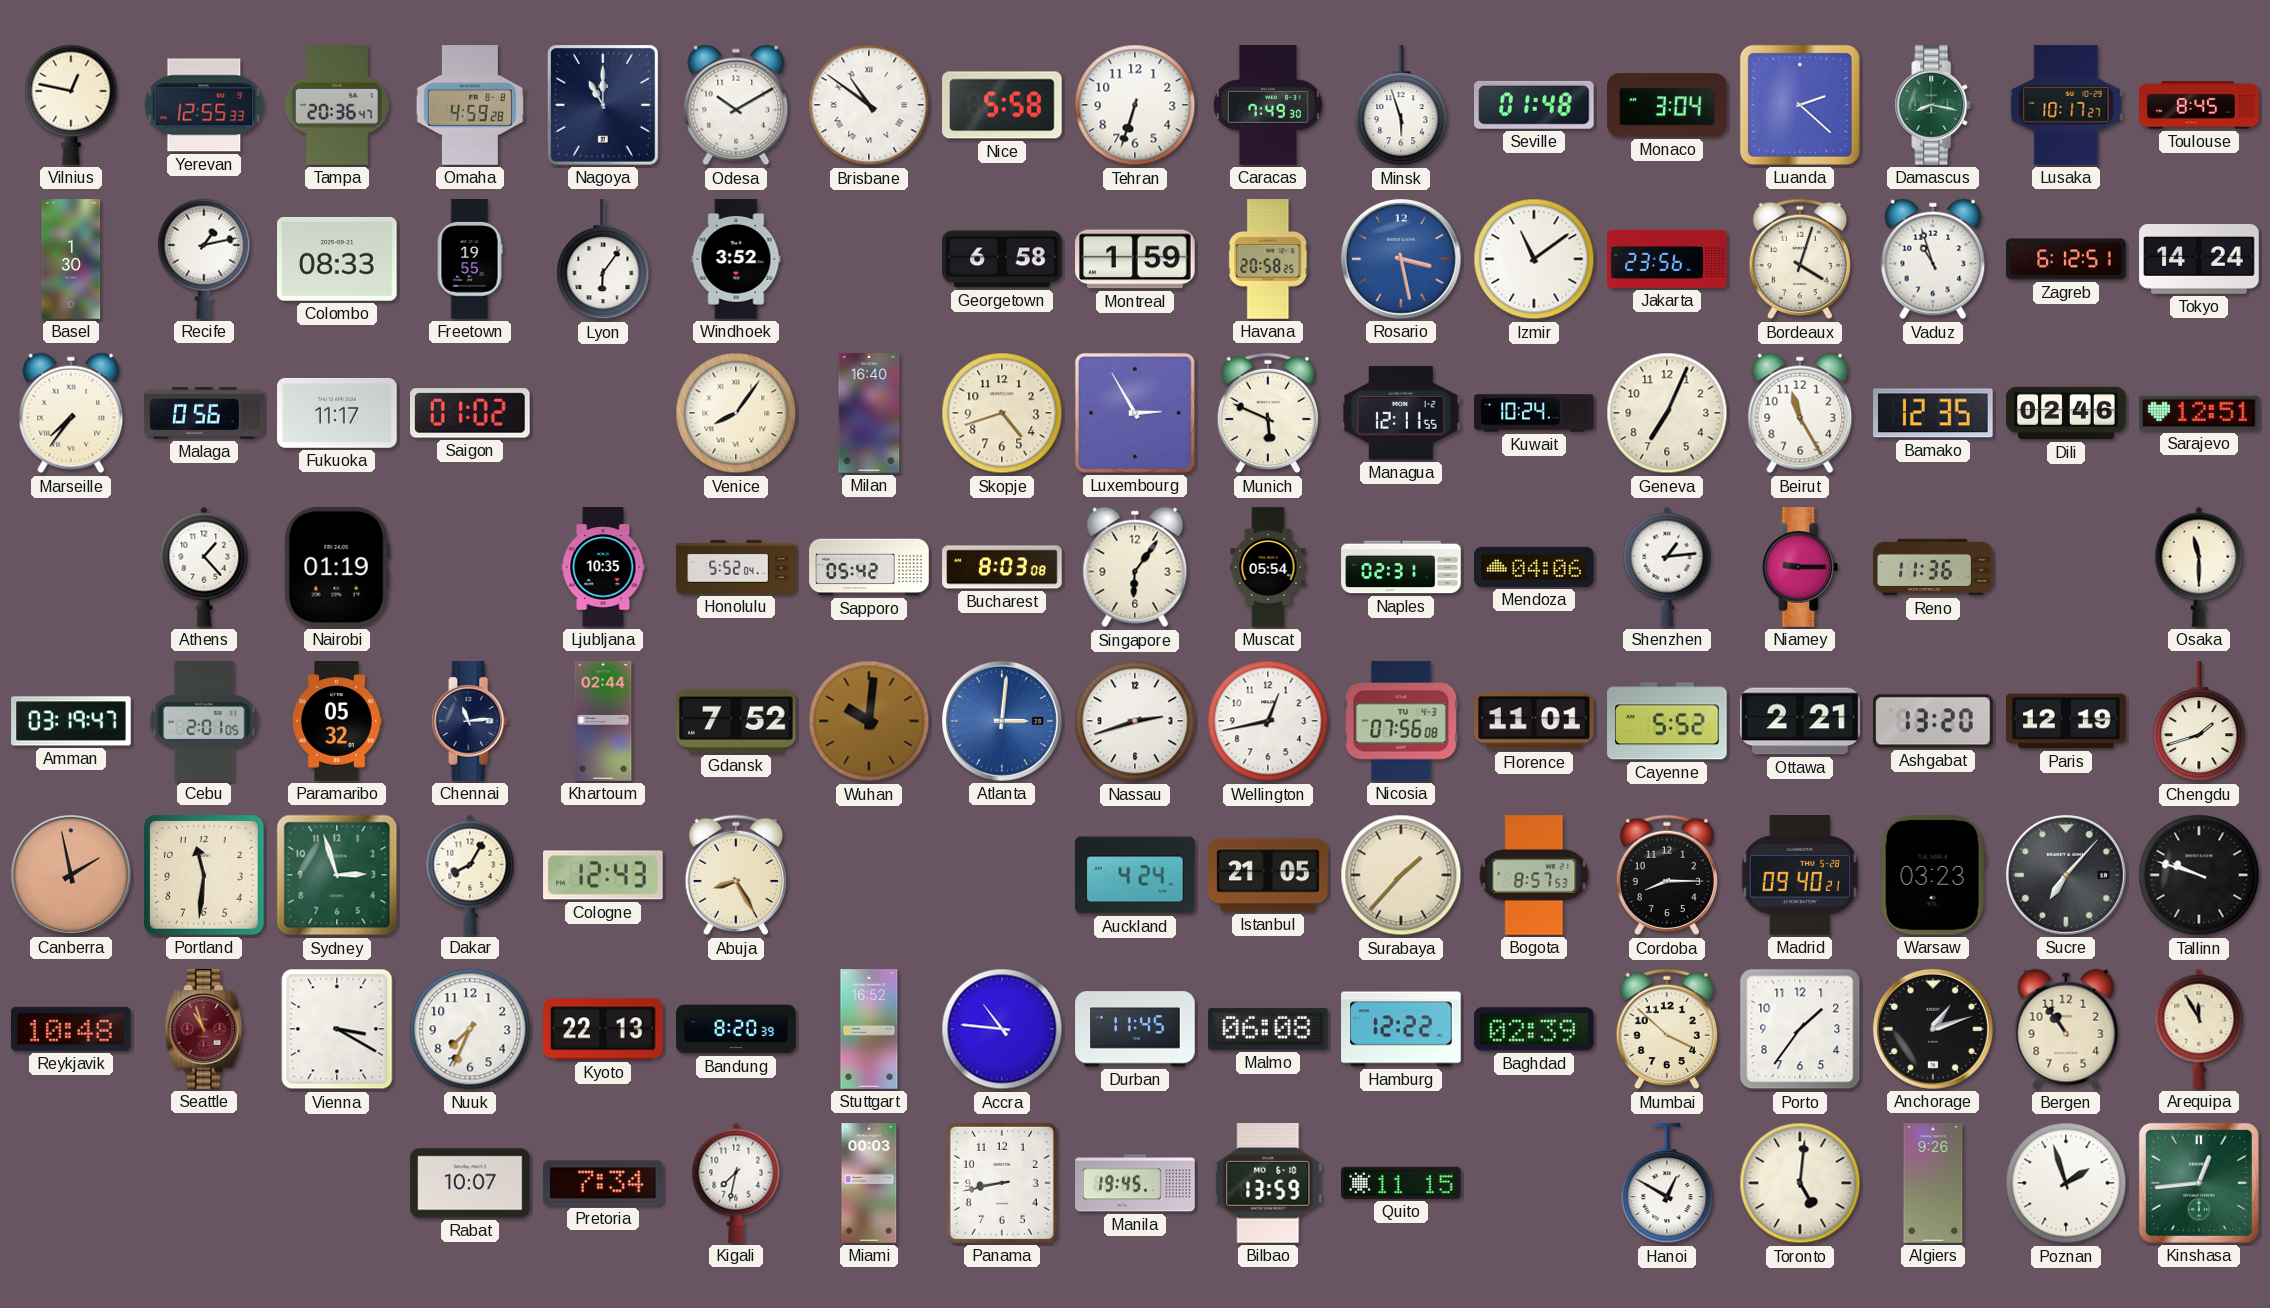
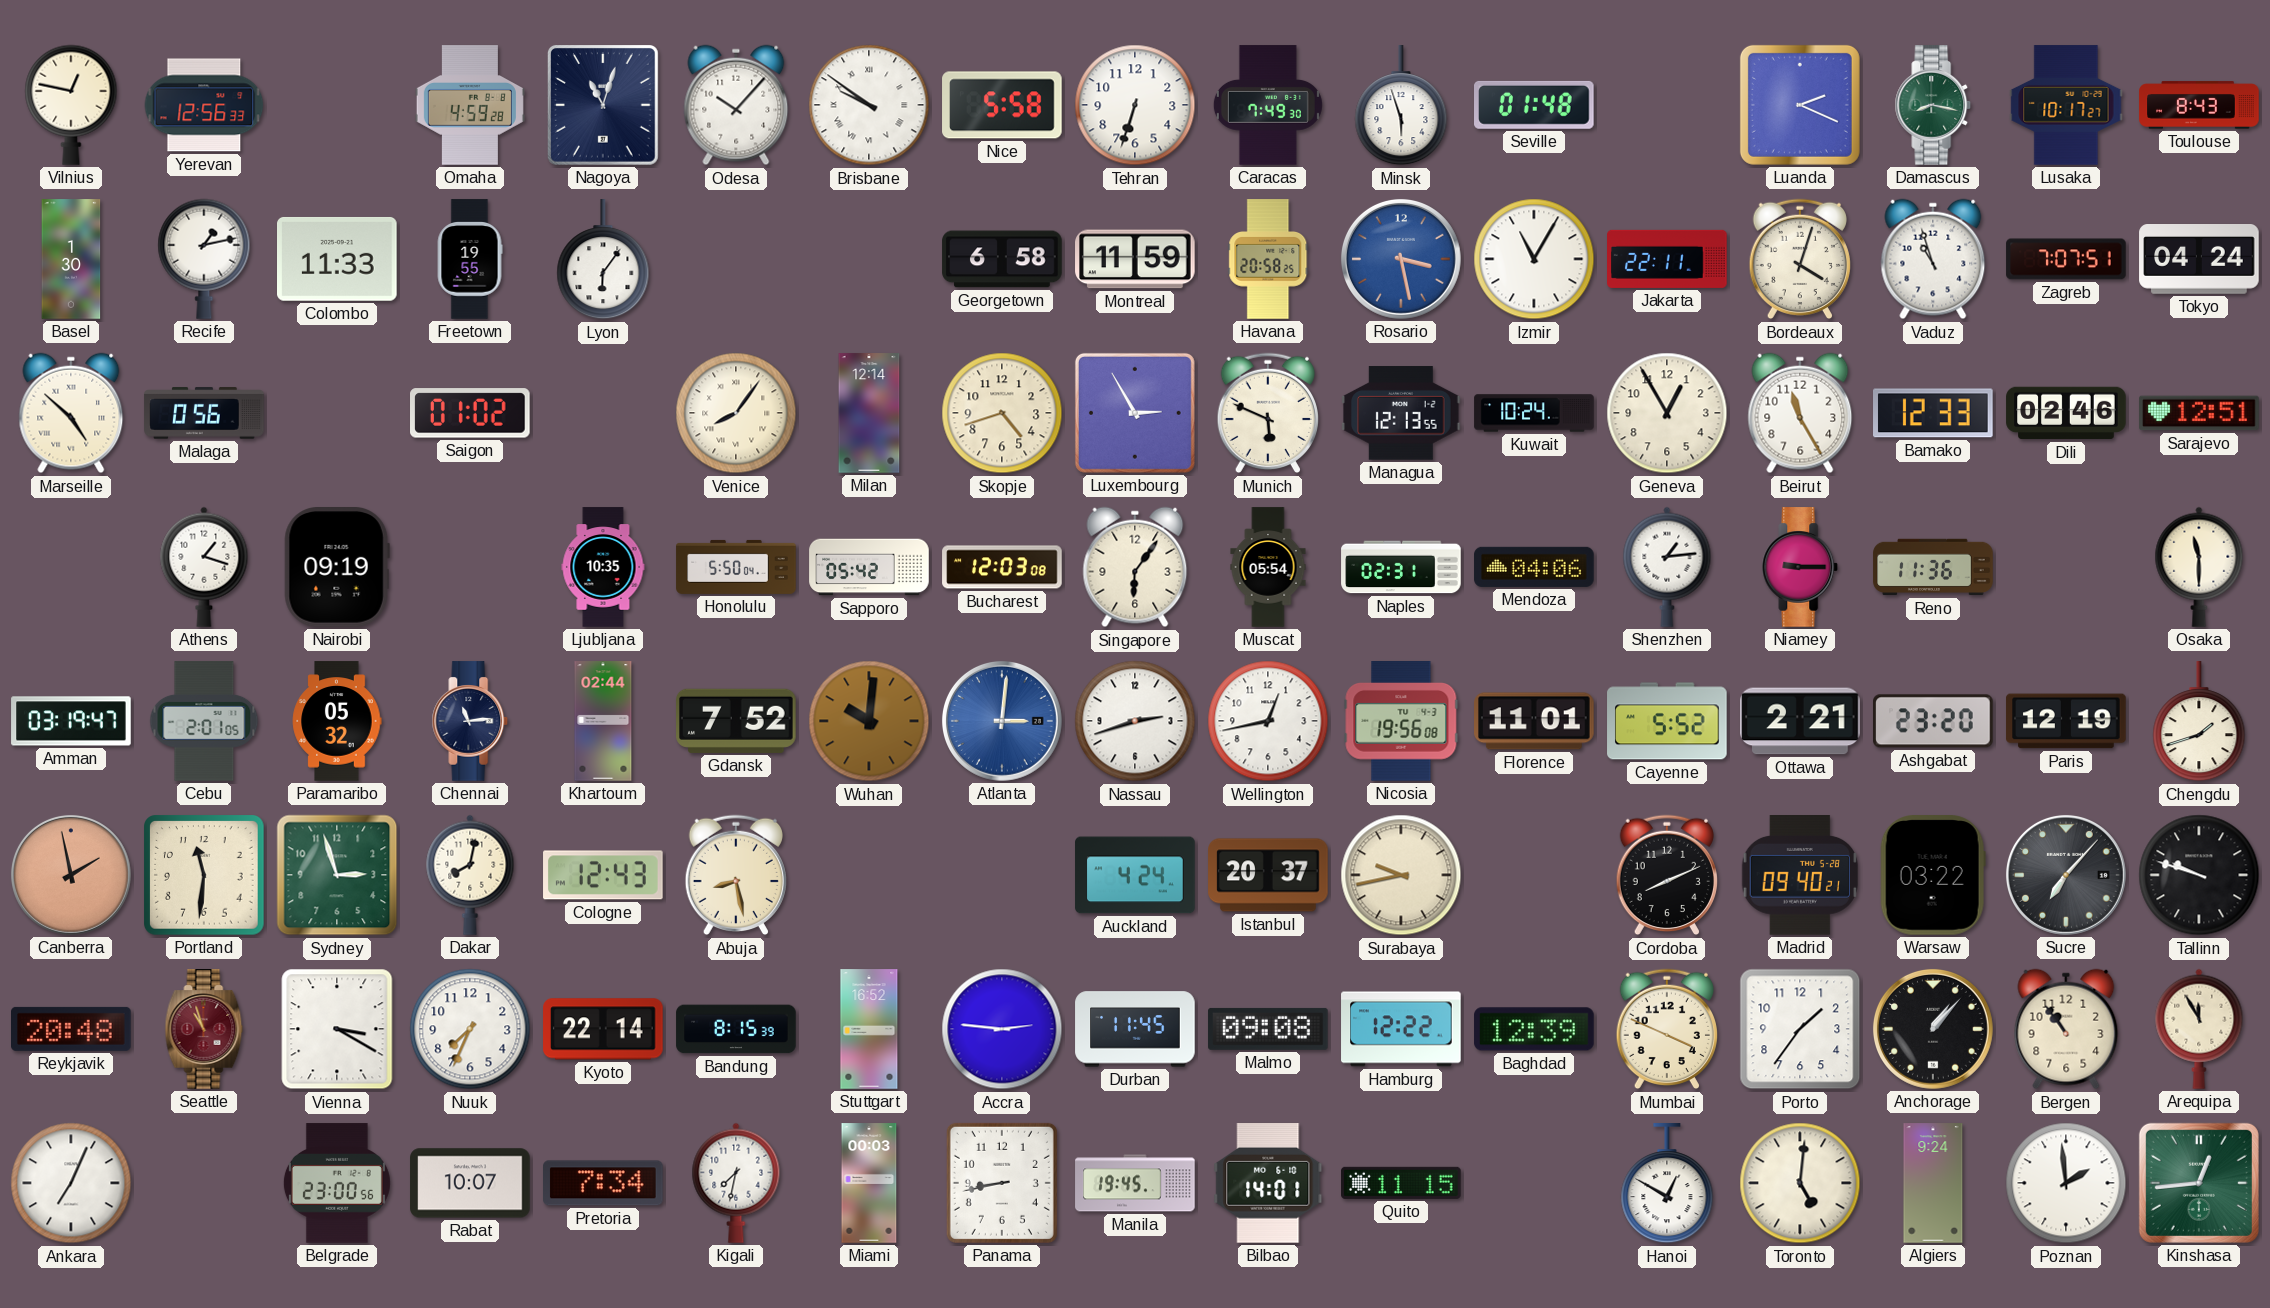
Yerevan: 12:55 -> 12:56 (204, 105)
Tampa: 20:36 -> none (337, 105)
Nagoya: 11:00 -> 11:03 (603, 106)
Odesa: 10:10 -> 10:07 (736, 105)
Brisbane: 10:51 -> 9:51 (869, 105)
Monaco: 3:04 -> none (1667, 105)
Luanda: 2:22 -> 2:19 (1800, 105)
Toulouse: 8:45 -> 8:43 (2199, 105)
Colombo: 08:33 -> 11:33 (338, 259)
Windhoek: 3:52 -> none (736, 259)
Montreal: 1:59 -> 11:59 (1135, 259)
Izmir: 11:09 -> 11:05 (1534, 259)
Jakarta: 23:56 -> 22:11 (1667, 259)
Zagreb: 6:12 -> 7:07 (2066, 259)
Tokyo: 14:24 -> 04:24 (2199, 260)
Marseille: 7:36 -> 4:52 (71, 413)
Fukuoka: 11:17 -> none (337, 413)
Milan: 16:40 -> 12:14 (869, 413)
Managua: 12:11 -> 12:13 (1401, 413)
Geneva: 7:04 -> 12:55 (1667, 413)
Bamako: 12:35 -> 12:33 (1934, 413)
Athens: 1:23 -> 1:18 (204, 567)
Nairobi: 01:19 -> 09:19 (337, 568)
Honolulu: 5:52 -> 5:50 (736, 567)
Bucharest: 8:03 -> 12:03 (1002, 567)
Nicosia: 07:56 -> 19:56 (1401, 721)
Ashgabat: 13:20 -> 23:20 (1934, 721)
Dakar: 8:05 -> 8:02 (470, 875)
Abuja: 8:25 -> 8:28 (735, 875)
Istanbul: 21:05 -> 20:37 (1268, 875)
Surabaya: 1:37 -> 9:43 (1401, 875)
Bogota: 8:57 -> none (1534, 875)
Cordoba: 8:15 -> 8:11 (1666, 875)
Warsaw: 03:23 -> 03:22 (1933, 875)
Reykjavik: 10:48 -> 20:48 (72, 1029)
Kyoto: 22:13 -> 22:14 (603, 1029)
Bandung: 8:20 -> 8:15 (736, 1029)
Accra: 10:46 -> 2:46 (1002, 1029)
Malmo: 06:08 -> 09:08 (1268, 1029)
Baghdad: 02:39 -> 12:39 (1534, 1029)
Mumbai: 3:52 -> 3:49 (1666, 1029)
Anchorage: 1:12 -> 1:07 (1933, 1029)
Ankara: none -> 7:04 (71, 1183)
Belgrade: none -> 23:00 (337, 1183)
Bilbao: 13:59 -> 14:01 (1268, 1184)
Algiers: 9:26 -> 9:24 (1933, 1183)
Poznan: 1:57 -> 1:59 (2066, 1183)
